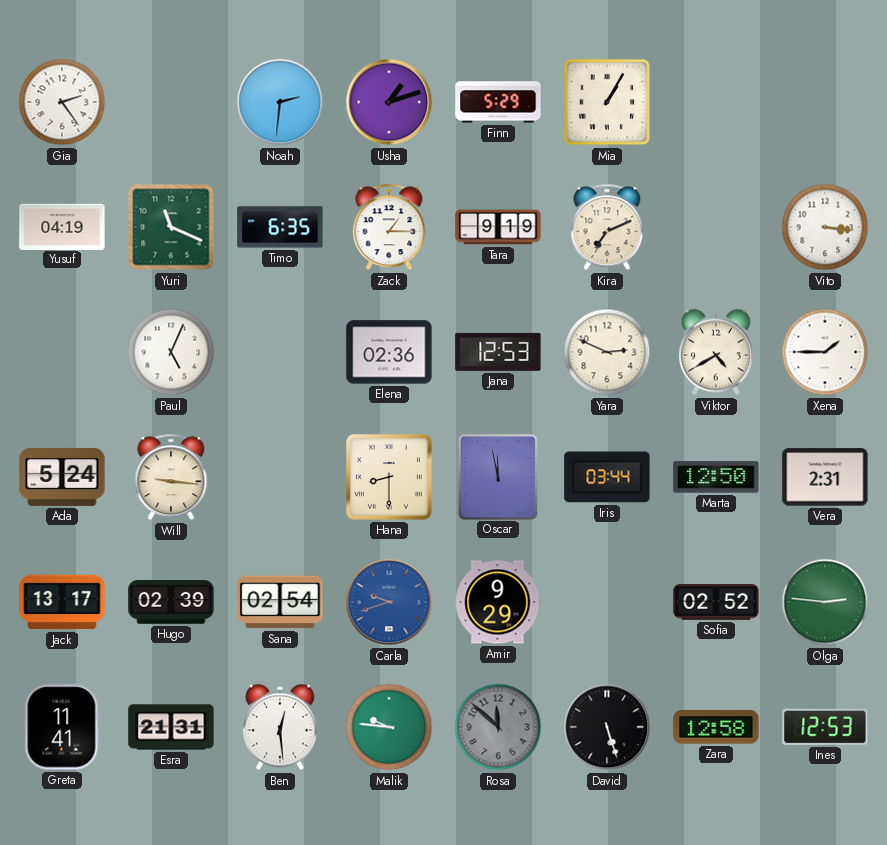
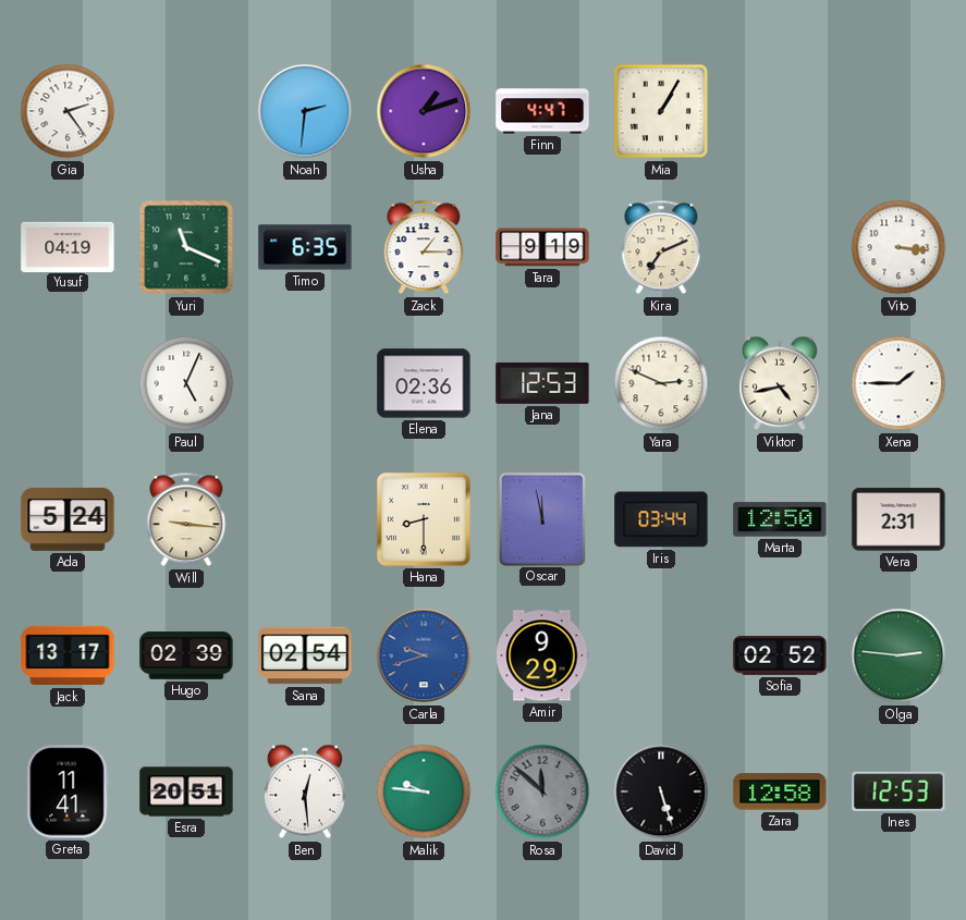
Finn: 5:29 -> 4:47 (542, 111)
Viktor: 4:40 -> 4:43 (780, 383)
Esra: 21:31 -> 20:51 (186, 792)
